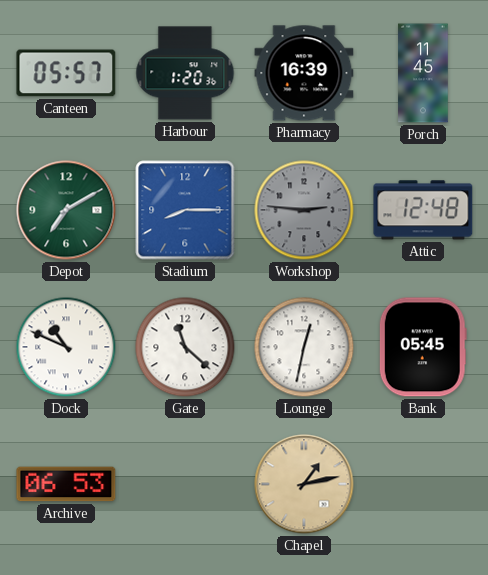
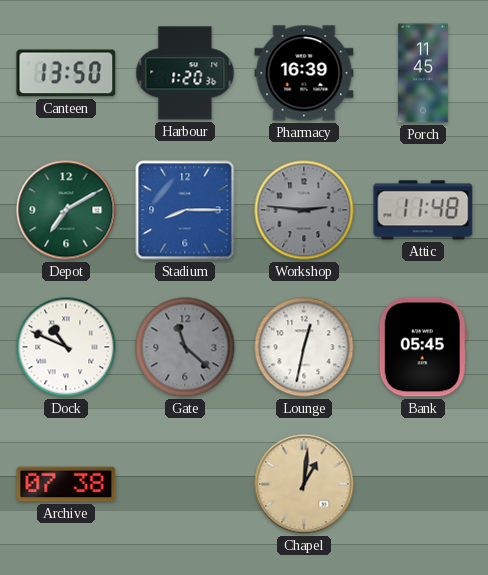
Canteen: 05:57 -> 13:50 (66, 73)
Attic: 12:48 -> 11:48 (423, 210)
Gate dial: white -> grey (185, 347)
Archive: 06:53 -> 07:38 (66, 484)
Chapel: 1:13 -> 1:01 (304, 484)
